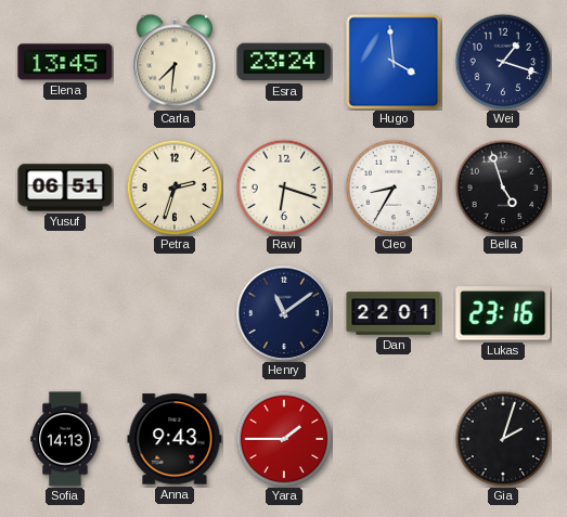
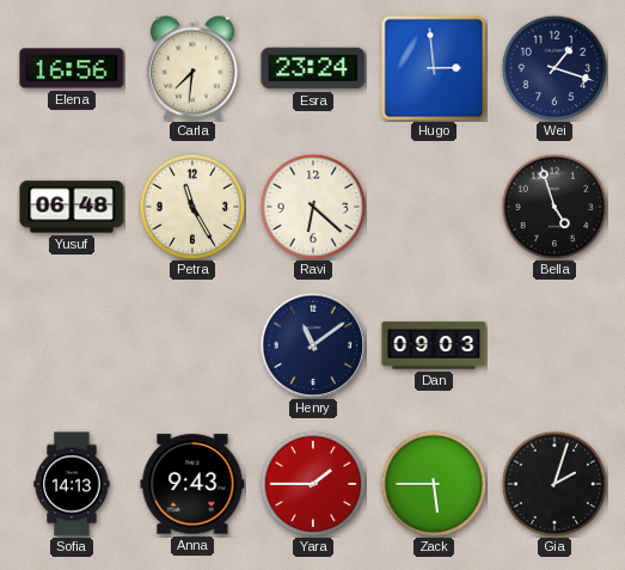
Elena: 13:45 -> 16:56 (72, 68)
Hugo: 3:59 -> 2:59 (434, 68)
Yusuf: 06:51 -> 06:48 (72, 207)
Petra: 2:33 -> 11:25 (192, 207)
Ravi: 6:18 -> 6:22 (313, 207)
Cleo: 8:35 -> none (394, 188)
Dan: 22:01 -> 09:03 (434, 345)
Lukas: 23:16 -> none (503, 313)
Zack: none -> 5:45 (434, 484)
